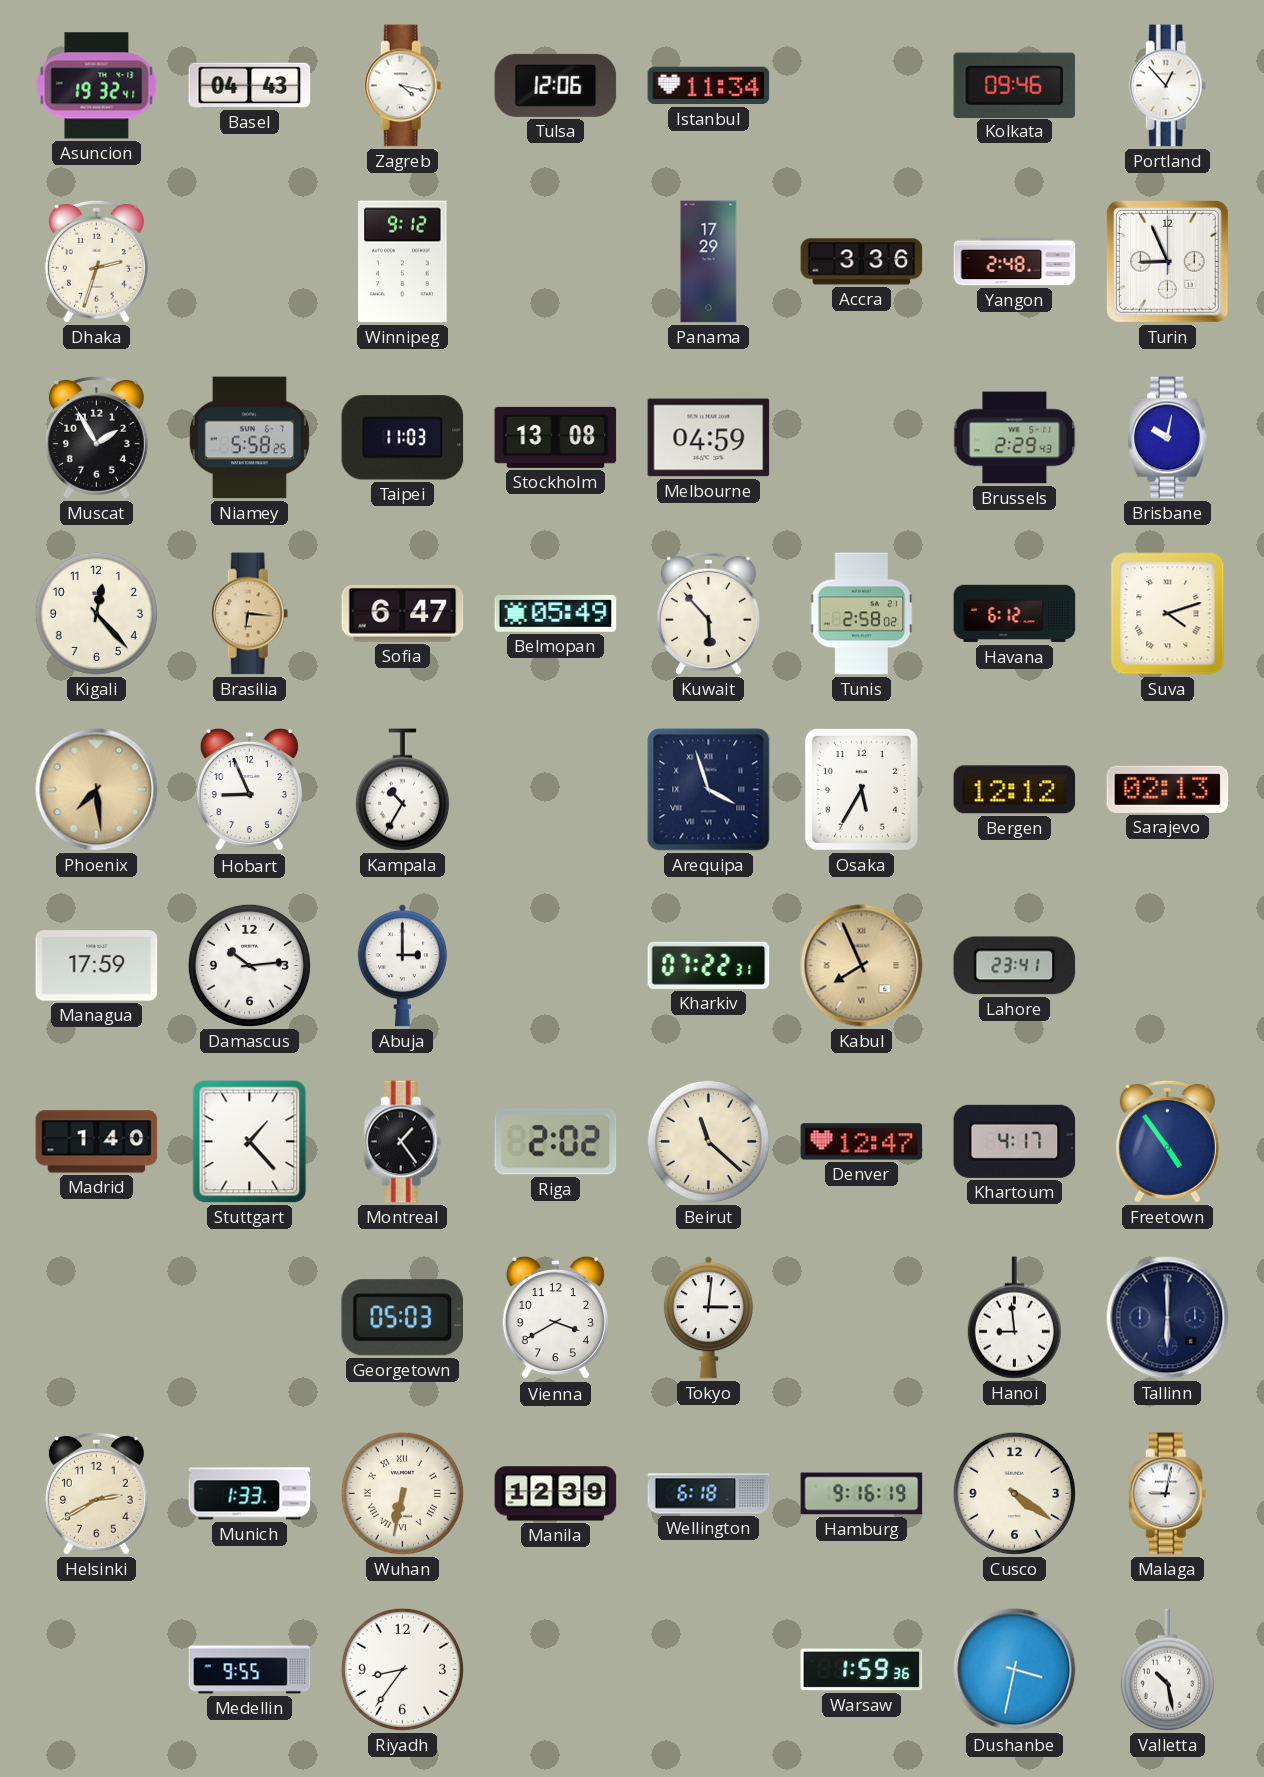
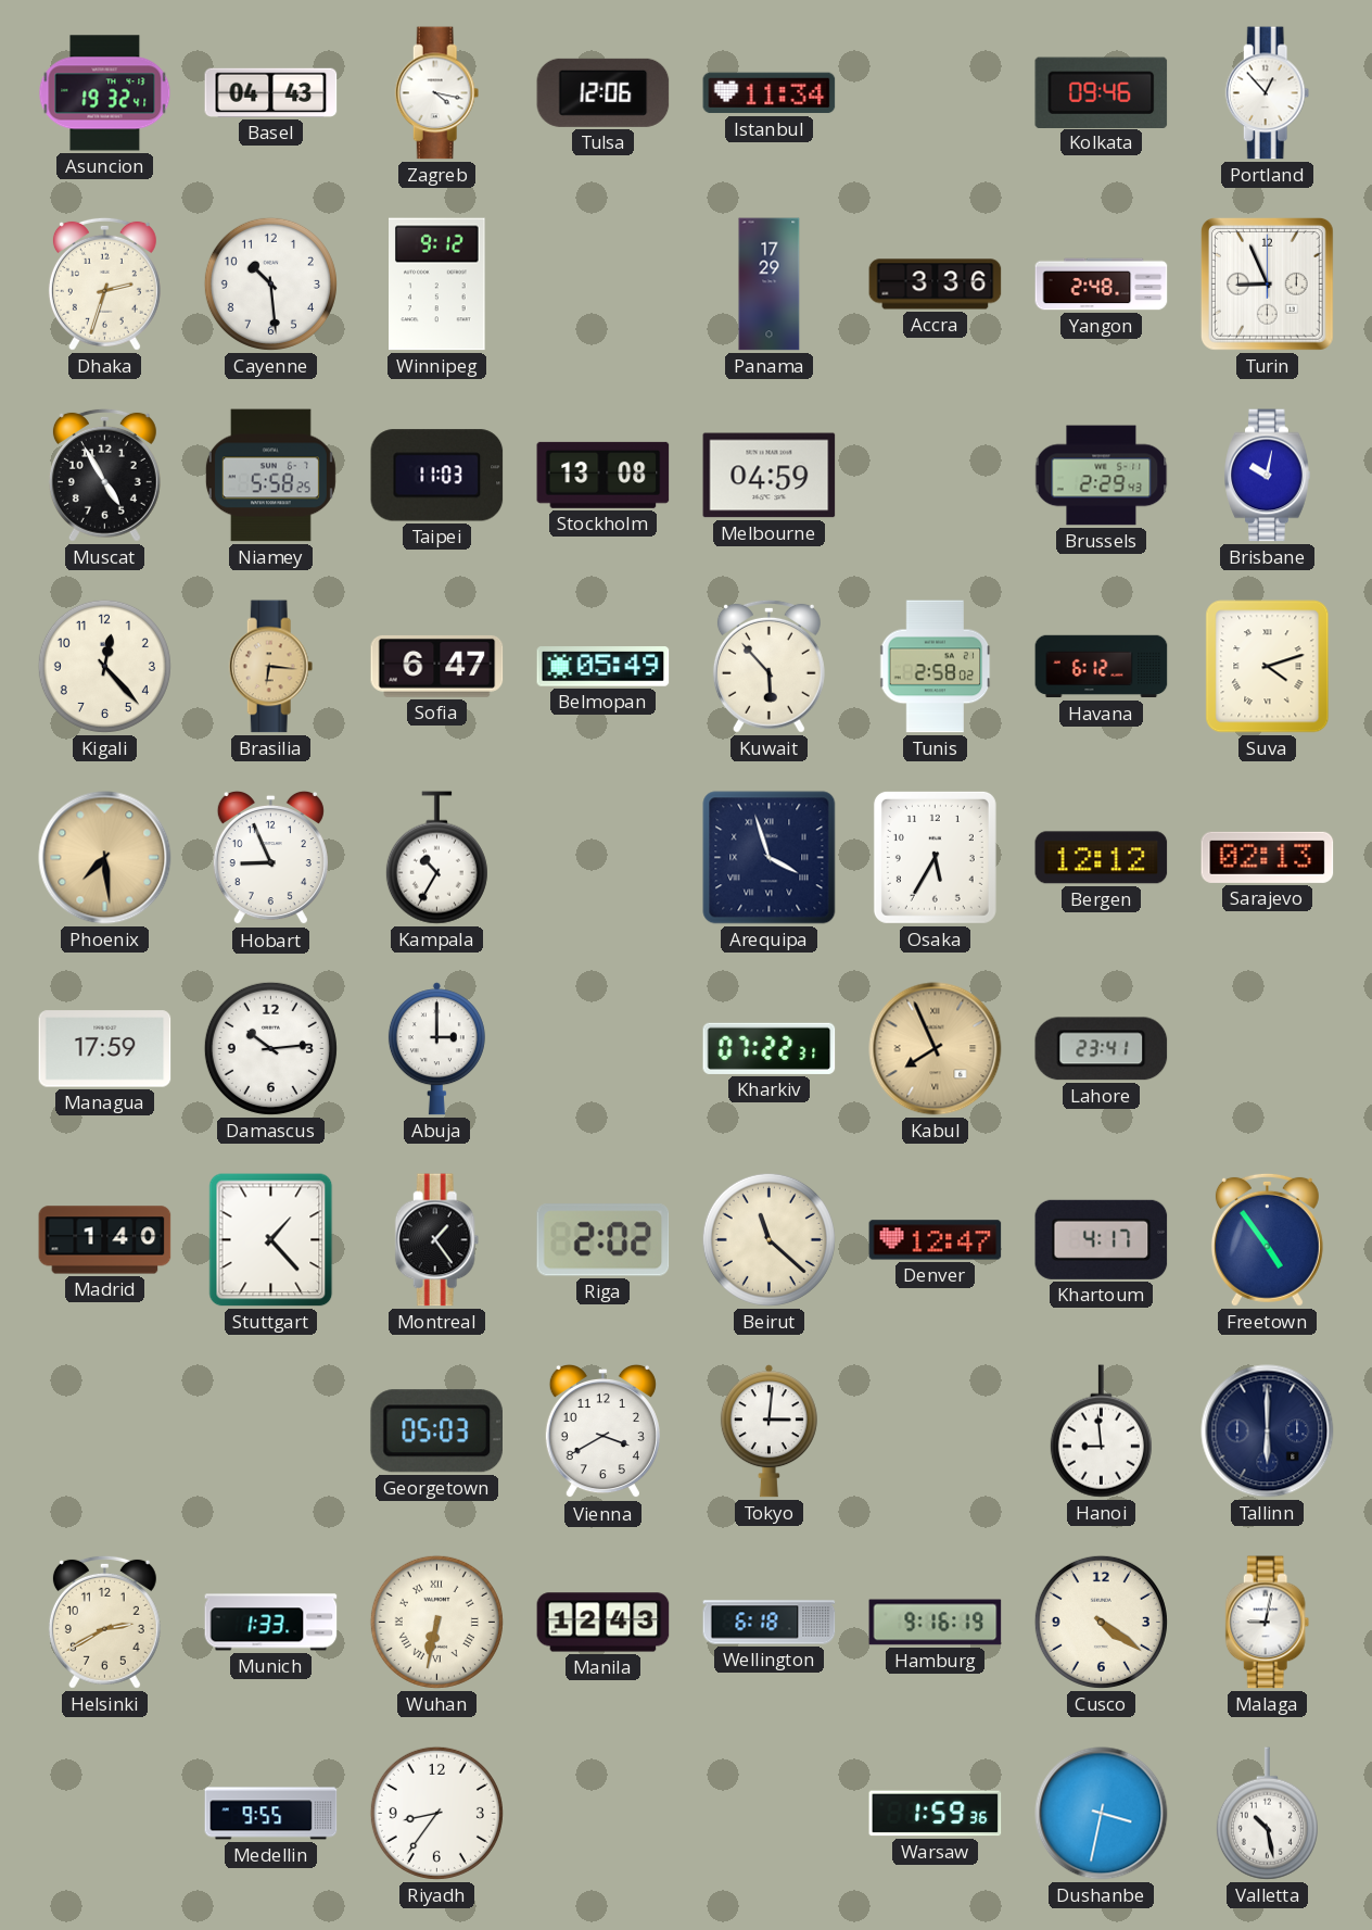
Cayenne: none -> 10:29 (270, 283)
Muscat: 1:55 -> 4:55 (104, 475)
Manila: 12:39 -> 12:43 (604, 1623)
